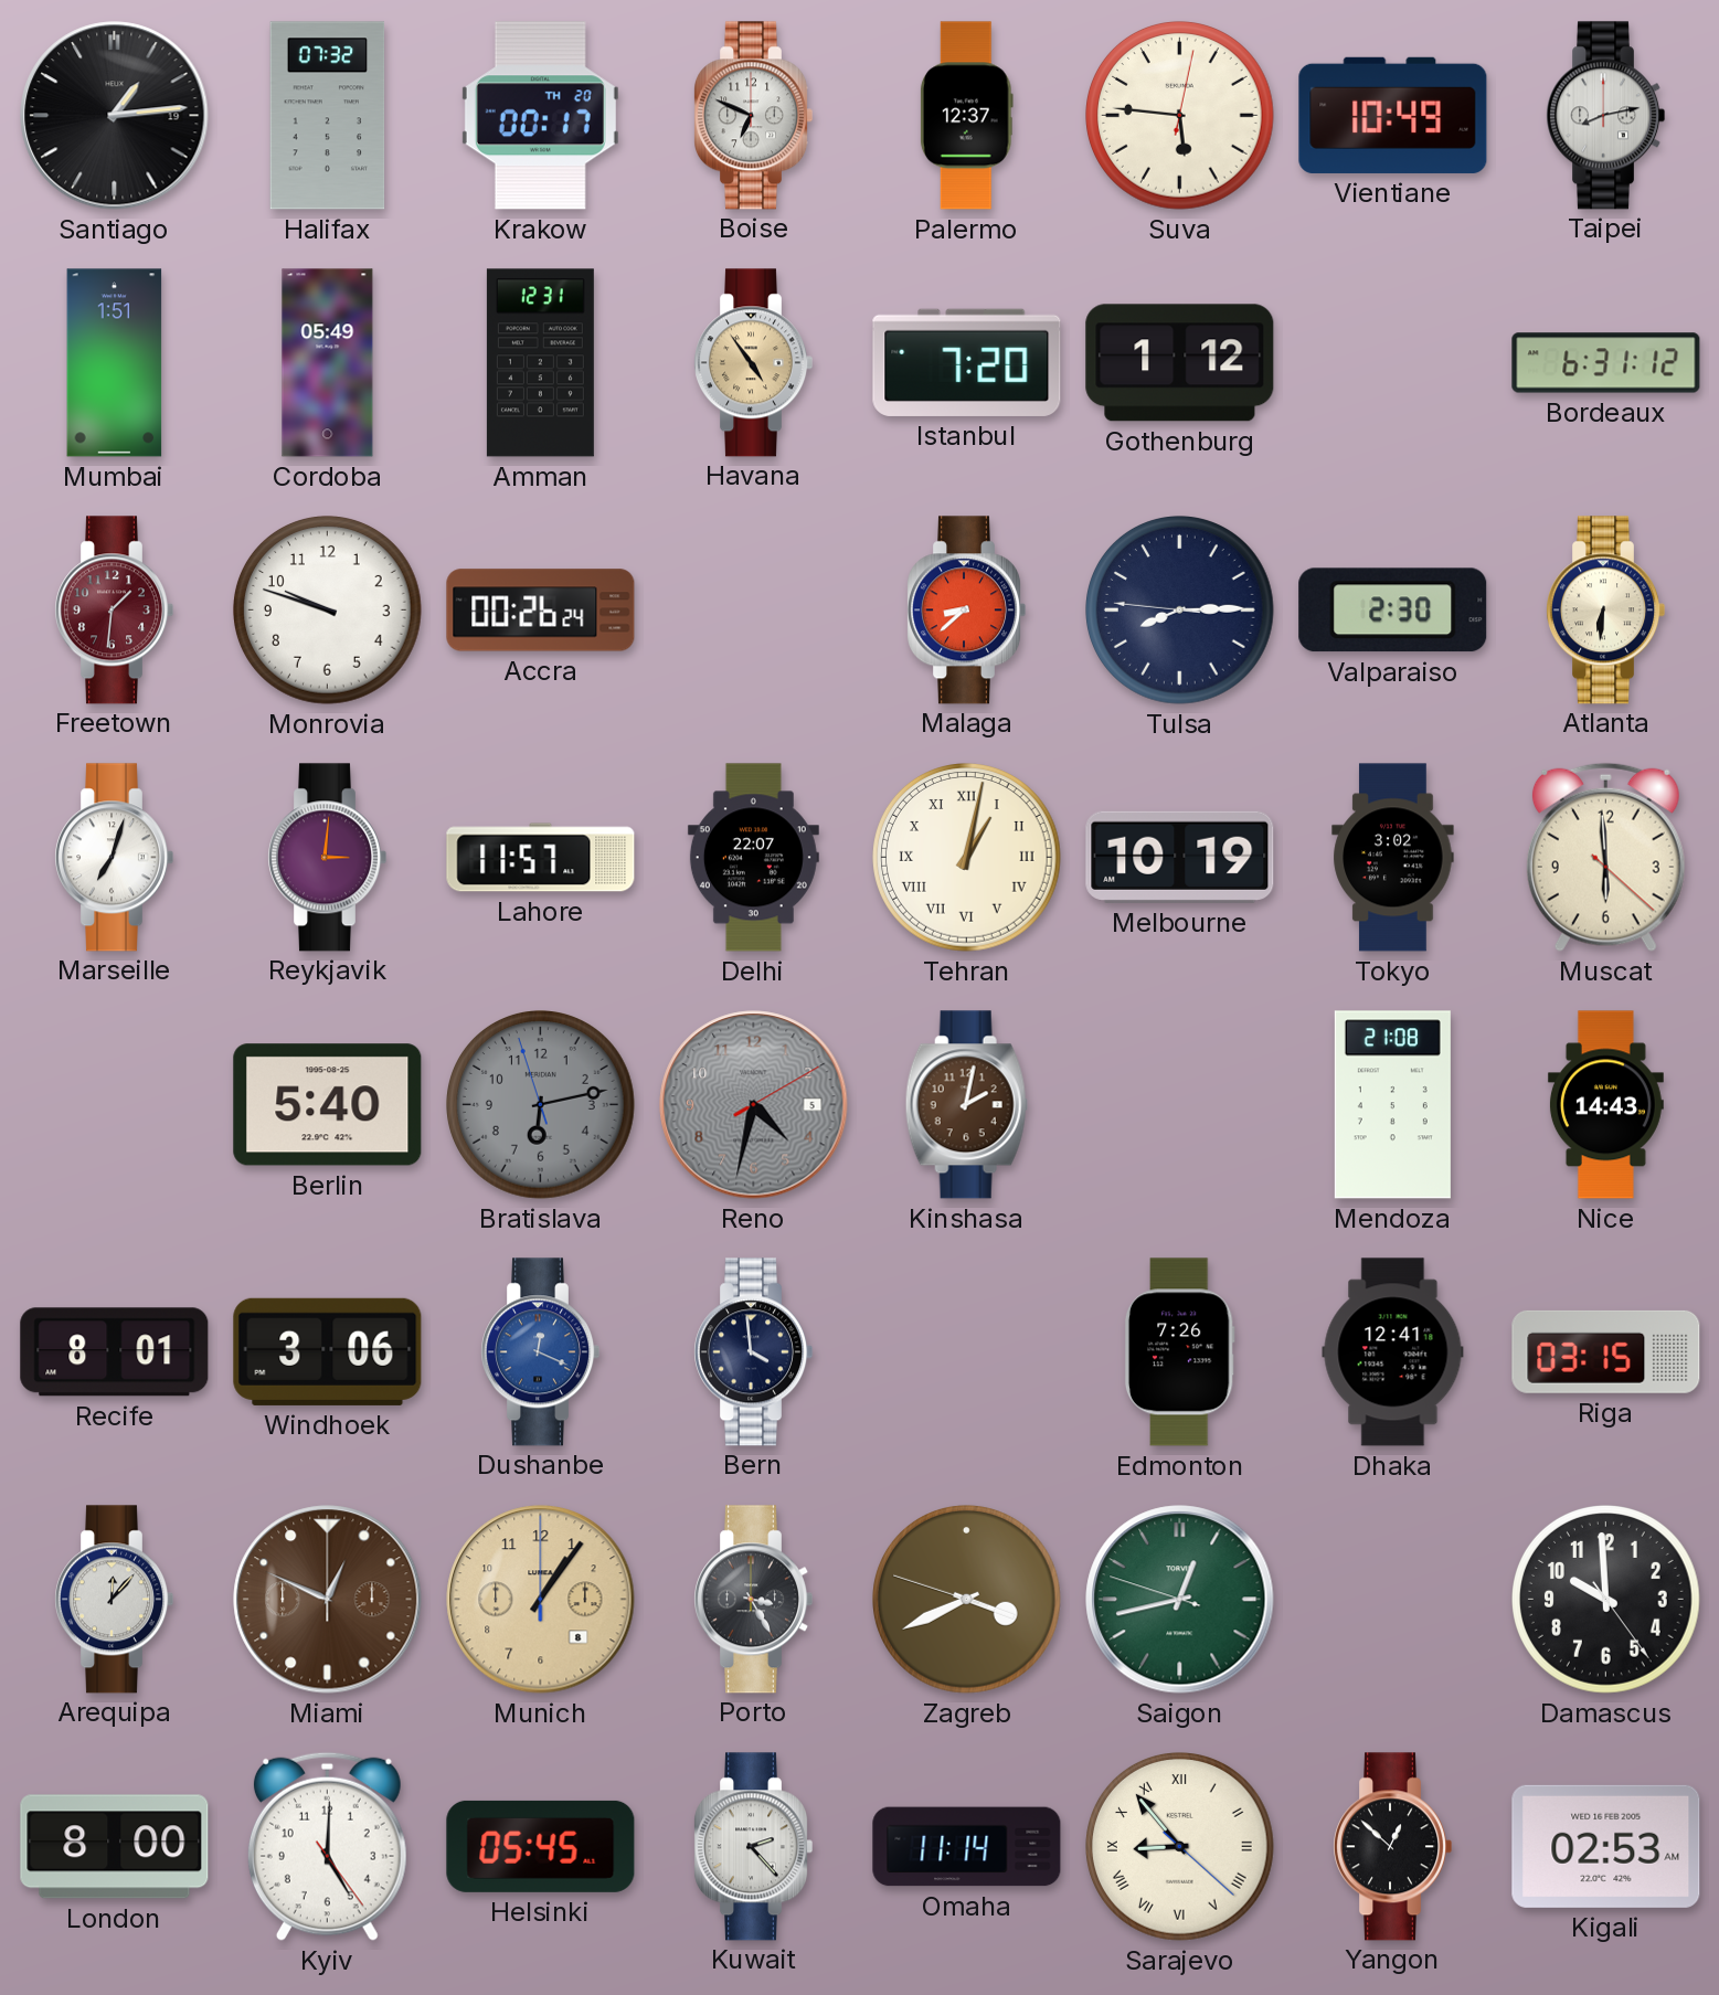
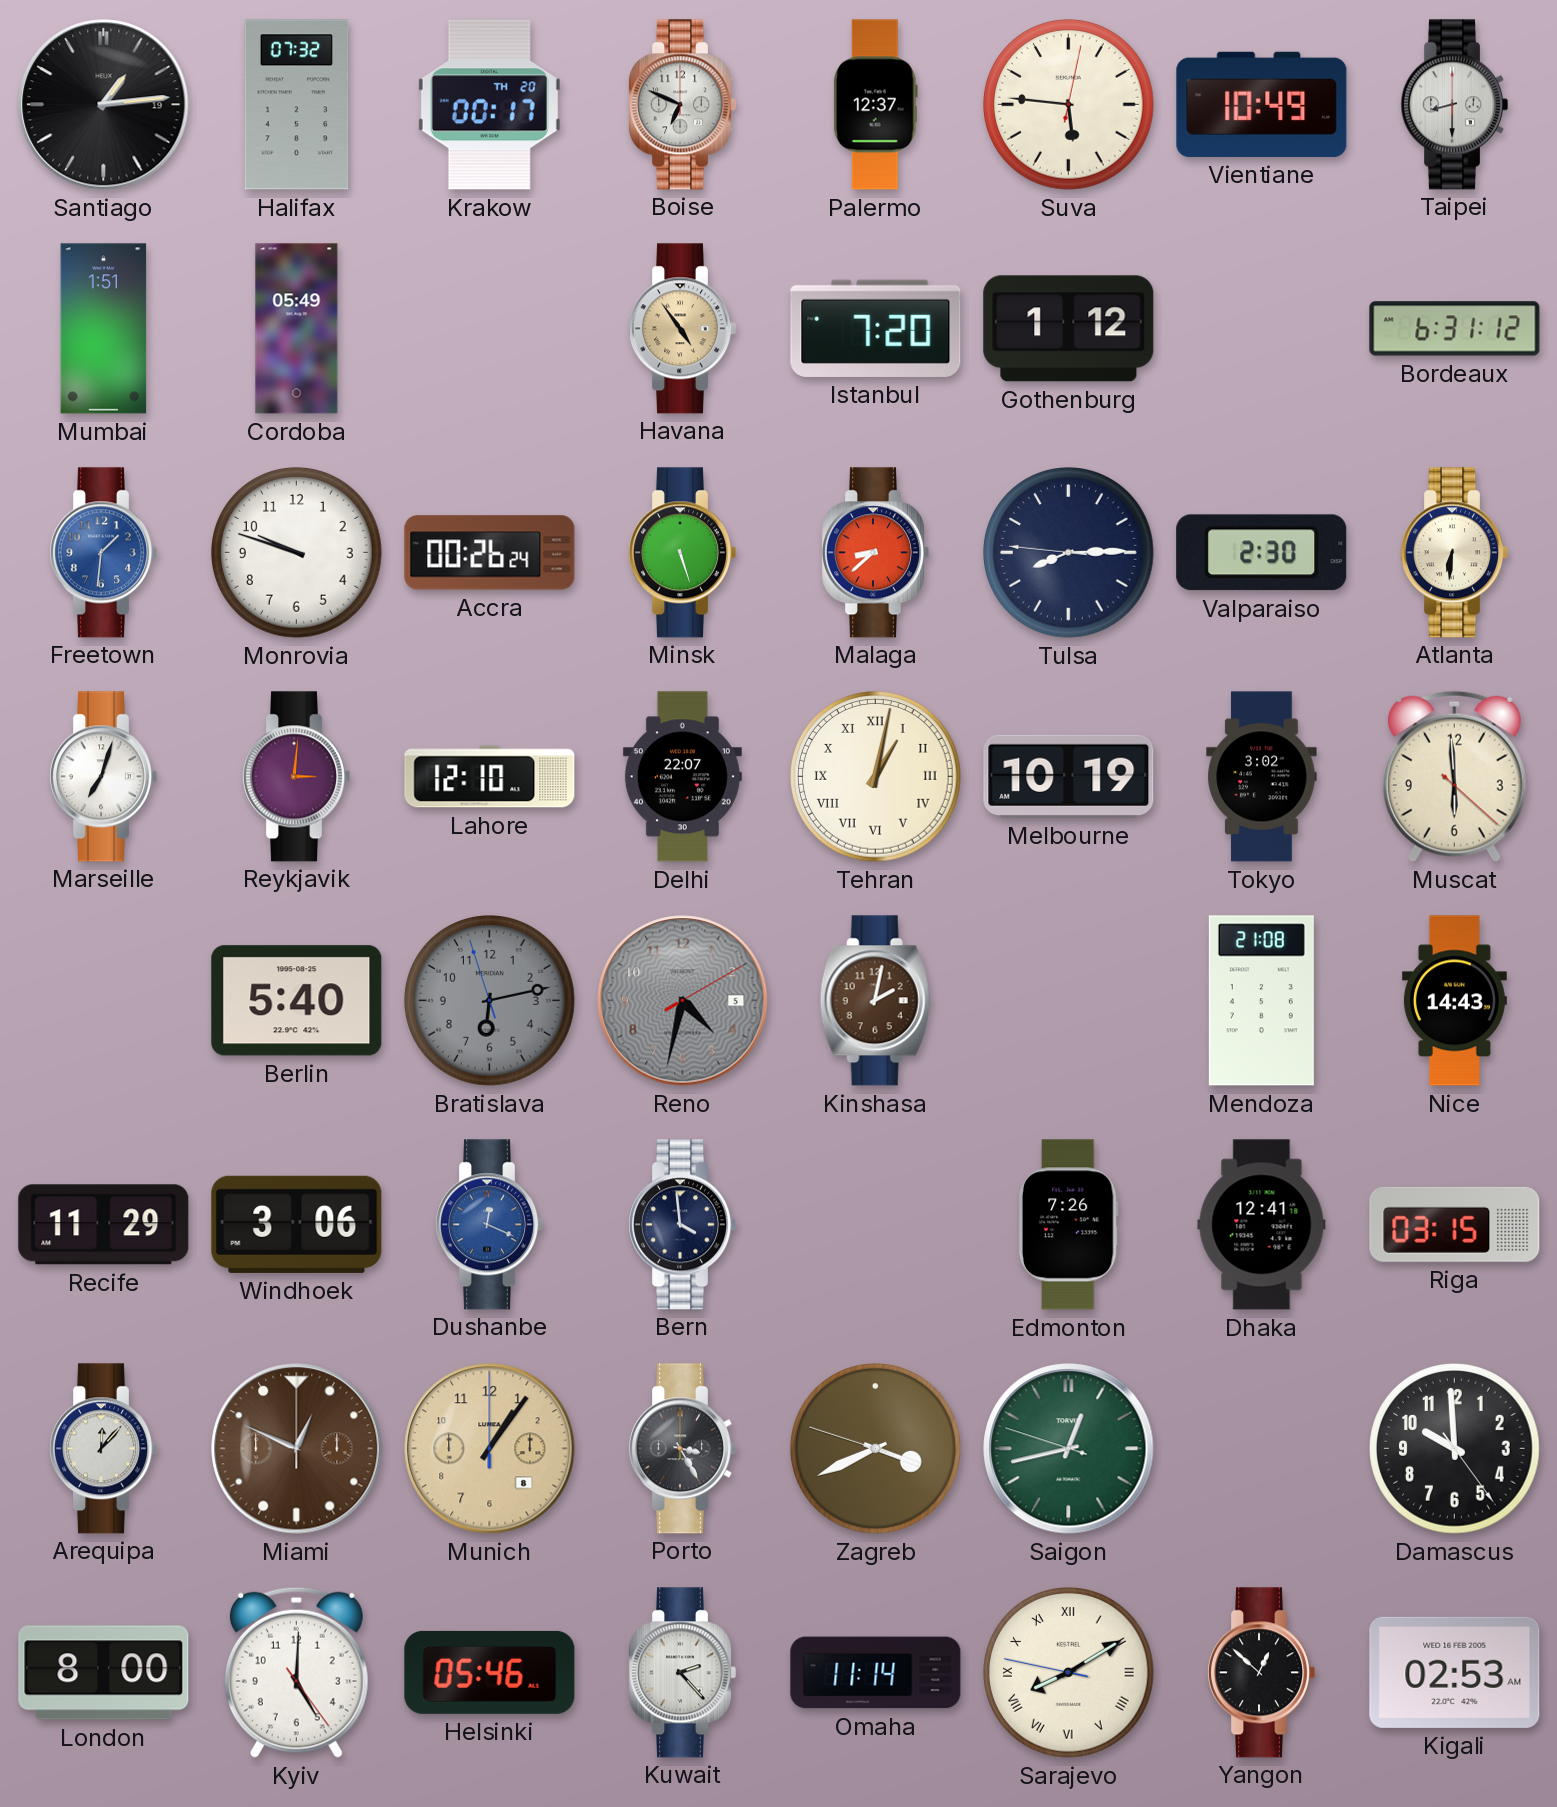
Taipei: 8:13 -> 8:30 (1455, 105)
Amman: 12:31 -> none (540, 363)
Freetown dial: burgundy -> blue (104, 553)
Minsk: none -> 5:27 (683, 553)
Lahore: 11:57 -> 12:10 (490, 777)
Recife: 8:01 -> 11:29 (104, 1225)
Helsinki: 05:45 -> 05:46 (490, 1672)
Sarajevo: 8:53 -> 8:09 (1069, 1673)
